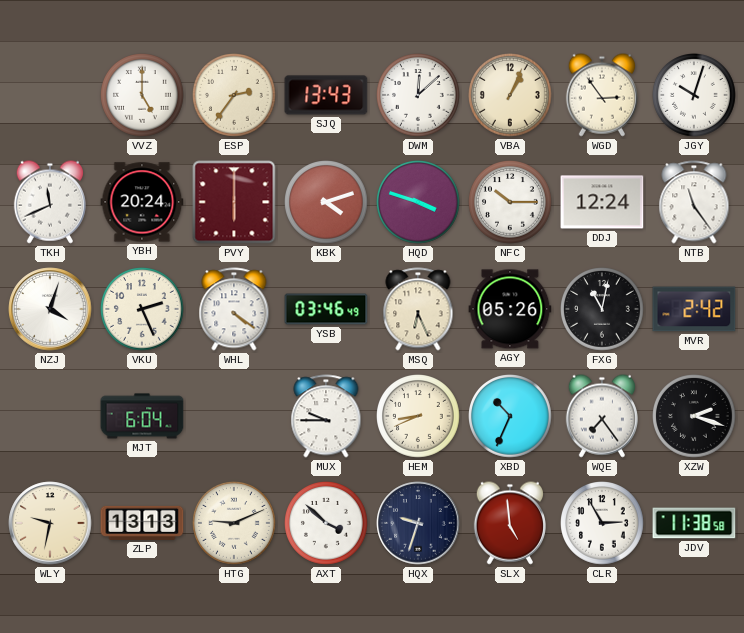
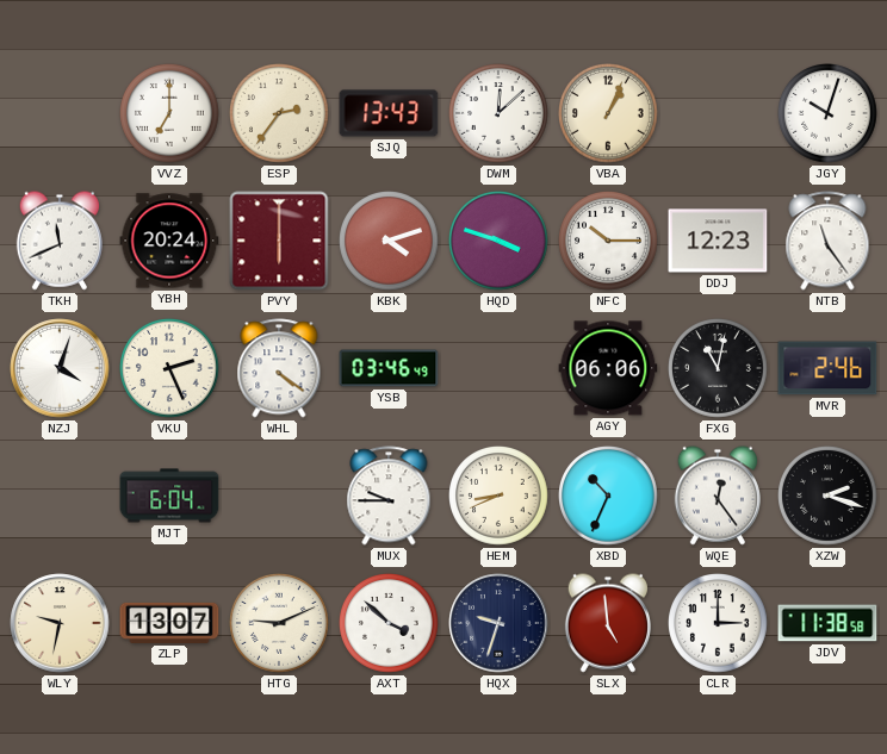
VVZ: 5:00 -> 7:00 (170, 114)
WGD: 2:54 -> none (602, 95)
DDJ: 12:24 -> 12:23 (718, 241)
MSQ: 6:26 -> none (418, 309)
AGY: 05:26 -> 06:06 (608, 368)
MVR: 2:42 -> 2:46 (827, 368)
WQE: 7:24 -> 12:24 (718, 496)
ZLP: 13:13 -> 13:07 (169, 623)
CLR: 2:55 -> 3:00 (719, 624)
